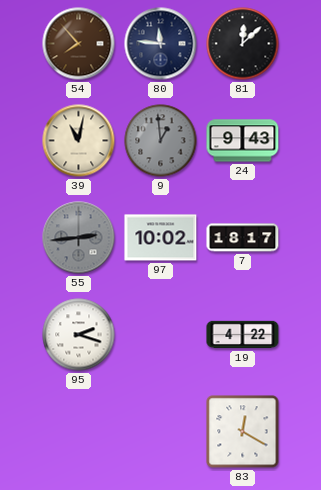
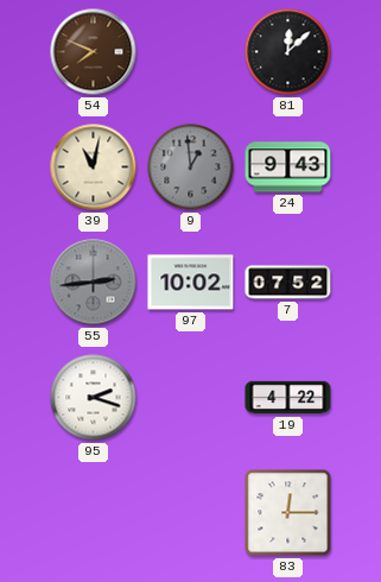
54: 7:53 -> 7:49 (94, 52)
80: 11:46 -> none (161, 44)
7: 18:17 -> 07:52 (288, 283)
83: 12:20 -> 12:15 (288, 513)
